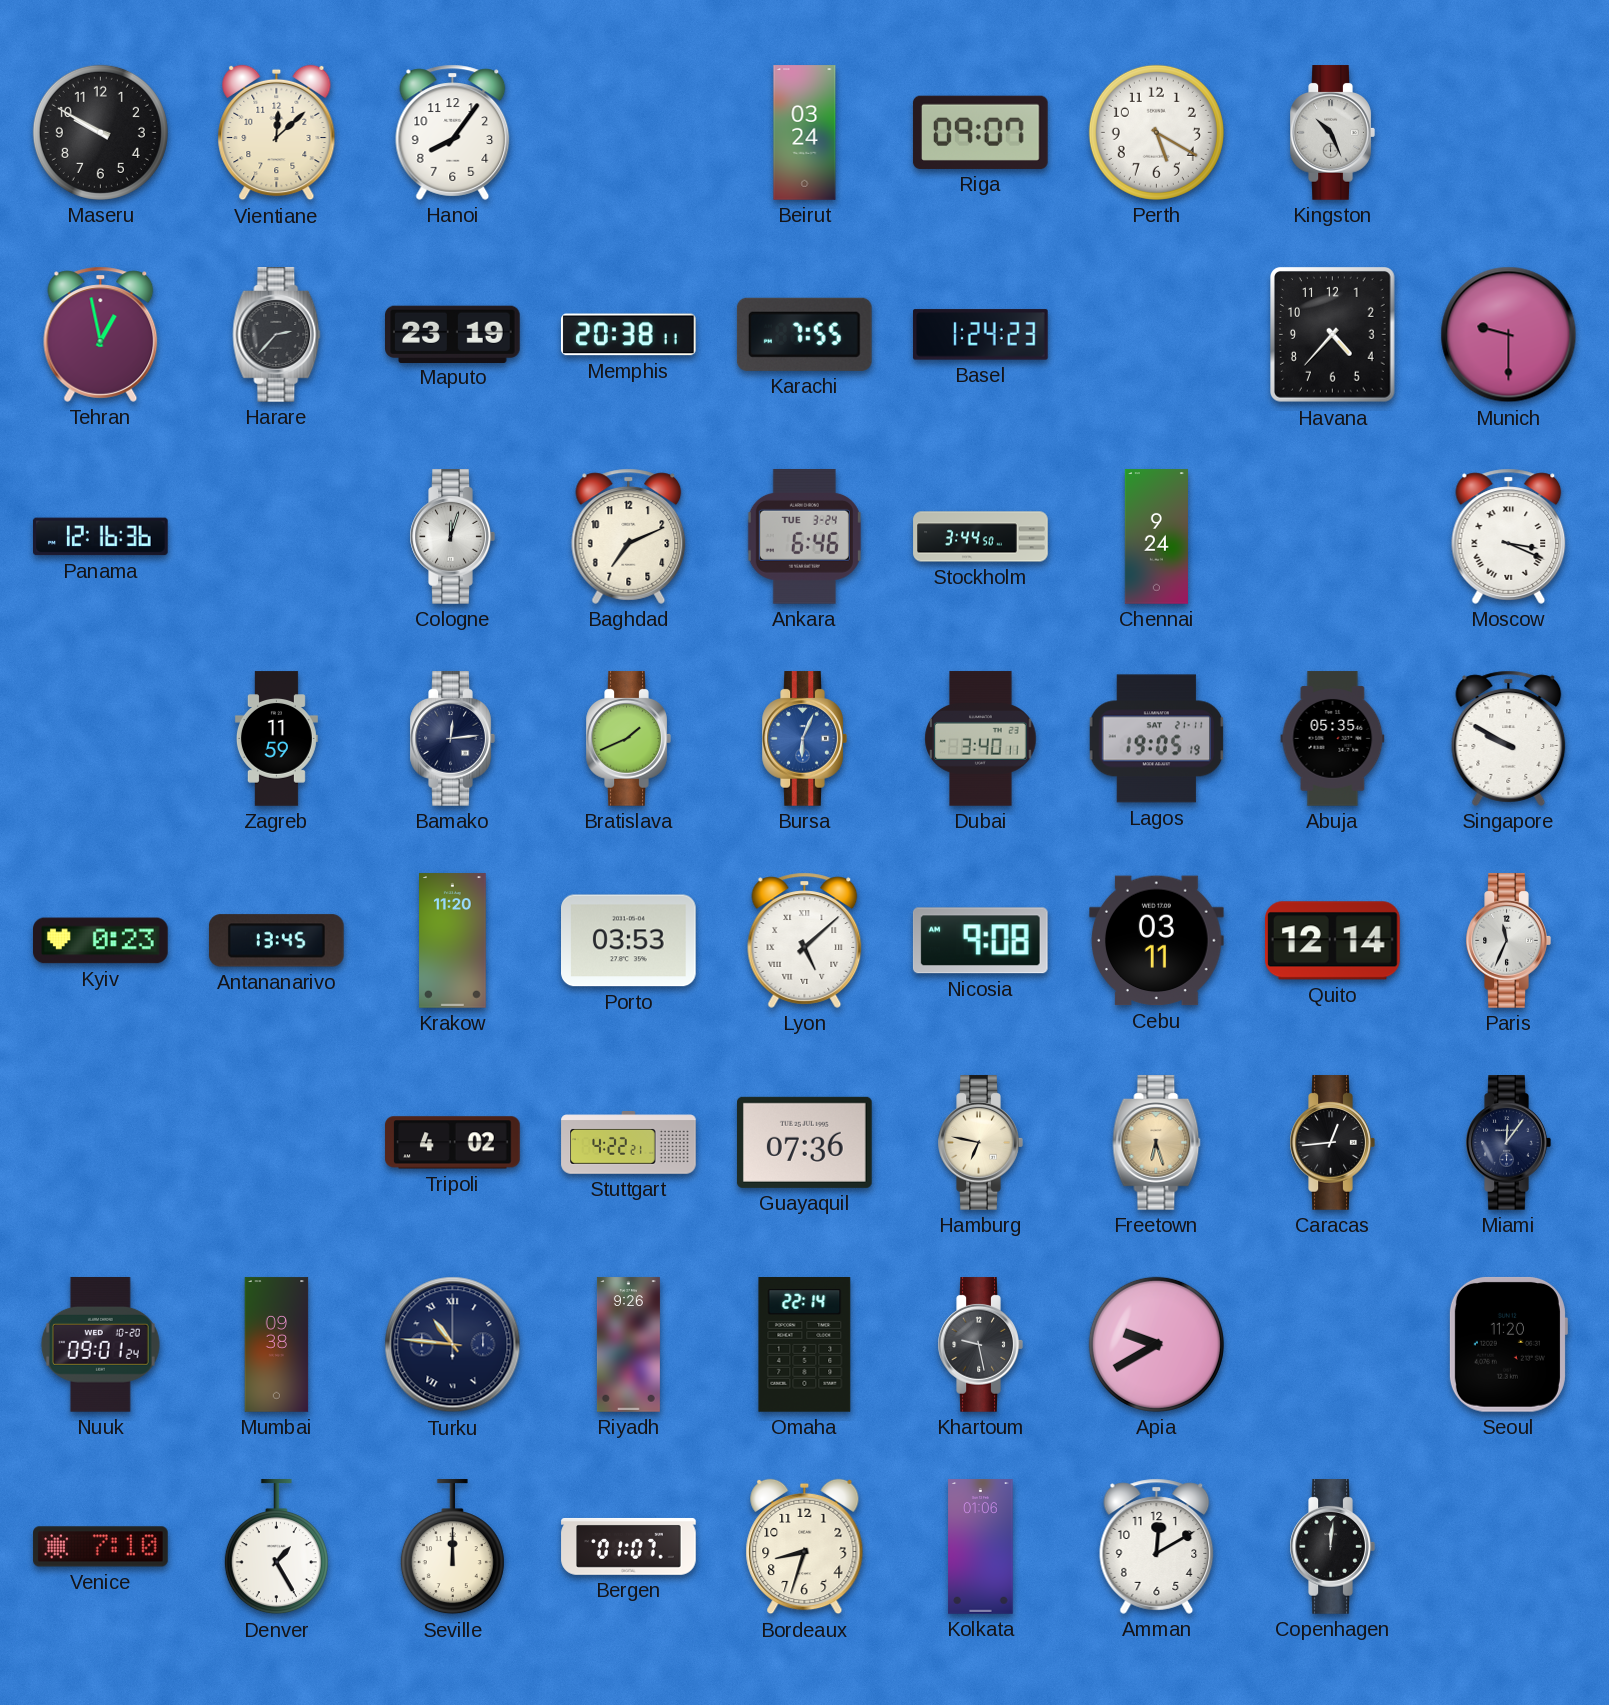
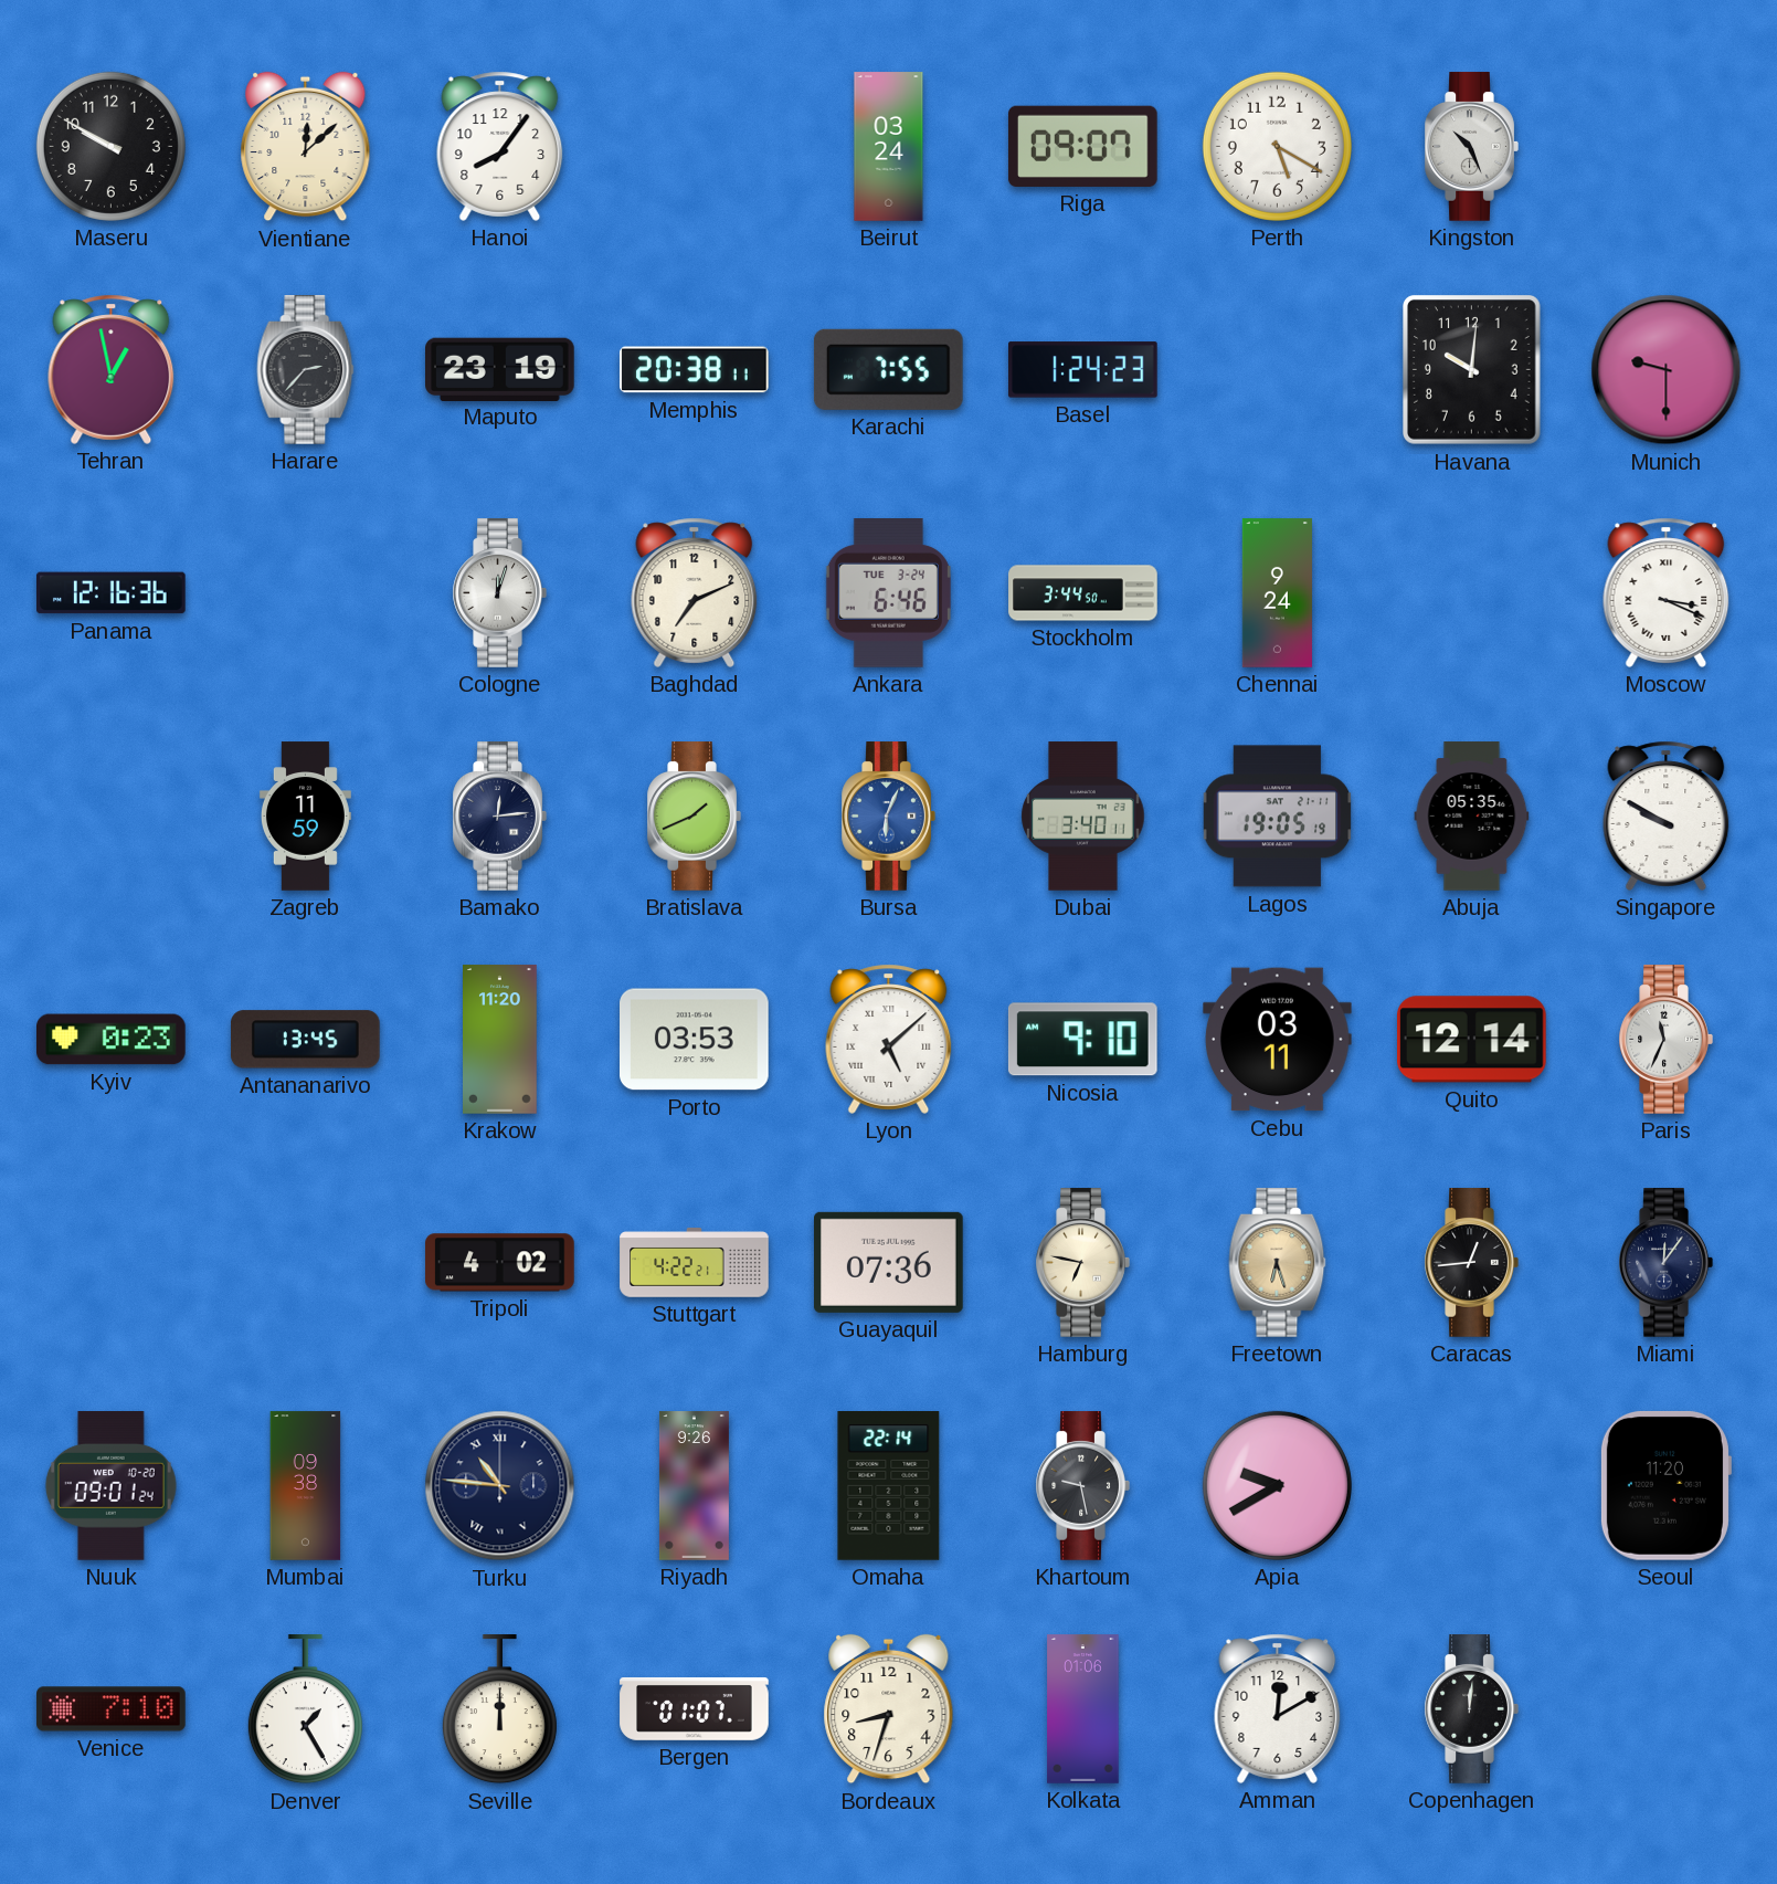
Havana: 4:37 -> 10:01 (1472, 370)
Nicosia: 9:08 -> 9:10 (1082, 1040)
